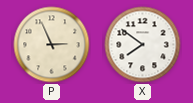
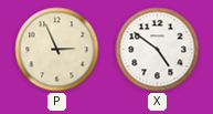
X: 7:51 -> 4:51 (158, 50)
